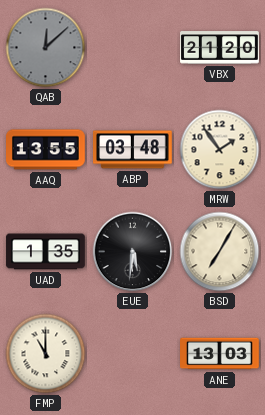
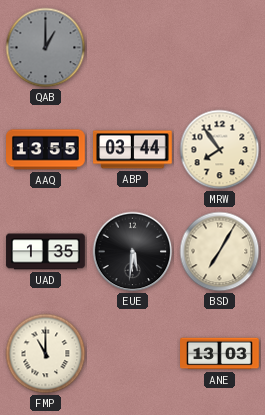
QAB: 12:08 -> 1:00 (46, 48)
VBX: 21:20 -> none (220, 48)
ABP: 03:48 -> 03:44 (133, 150)
MRW: 1:54 -> 7:54 (220, 150)
